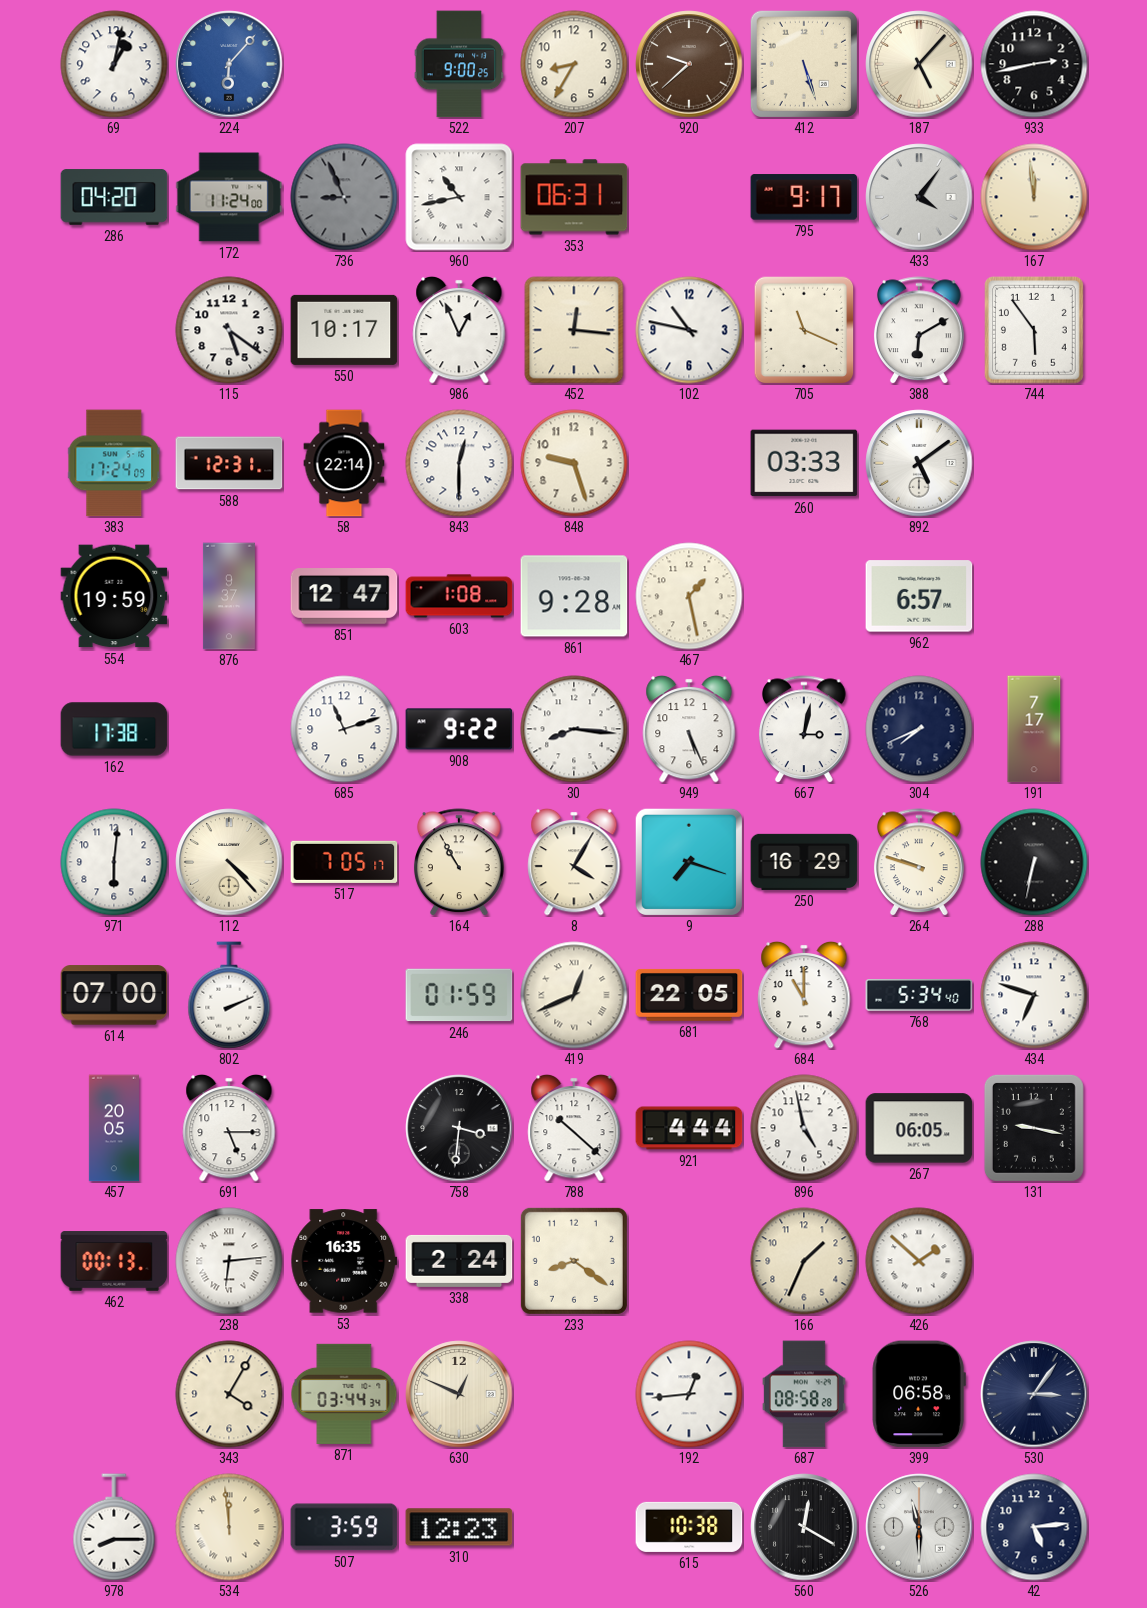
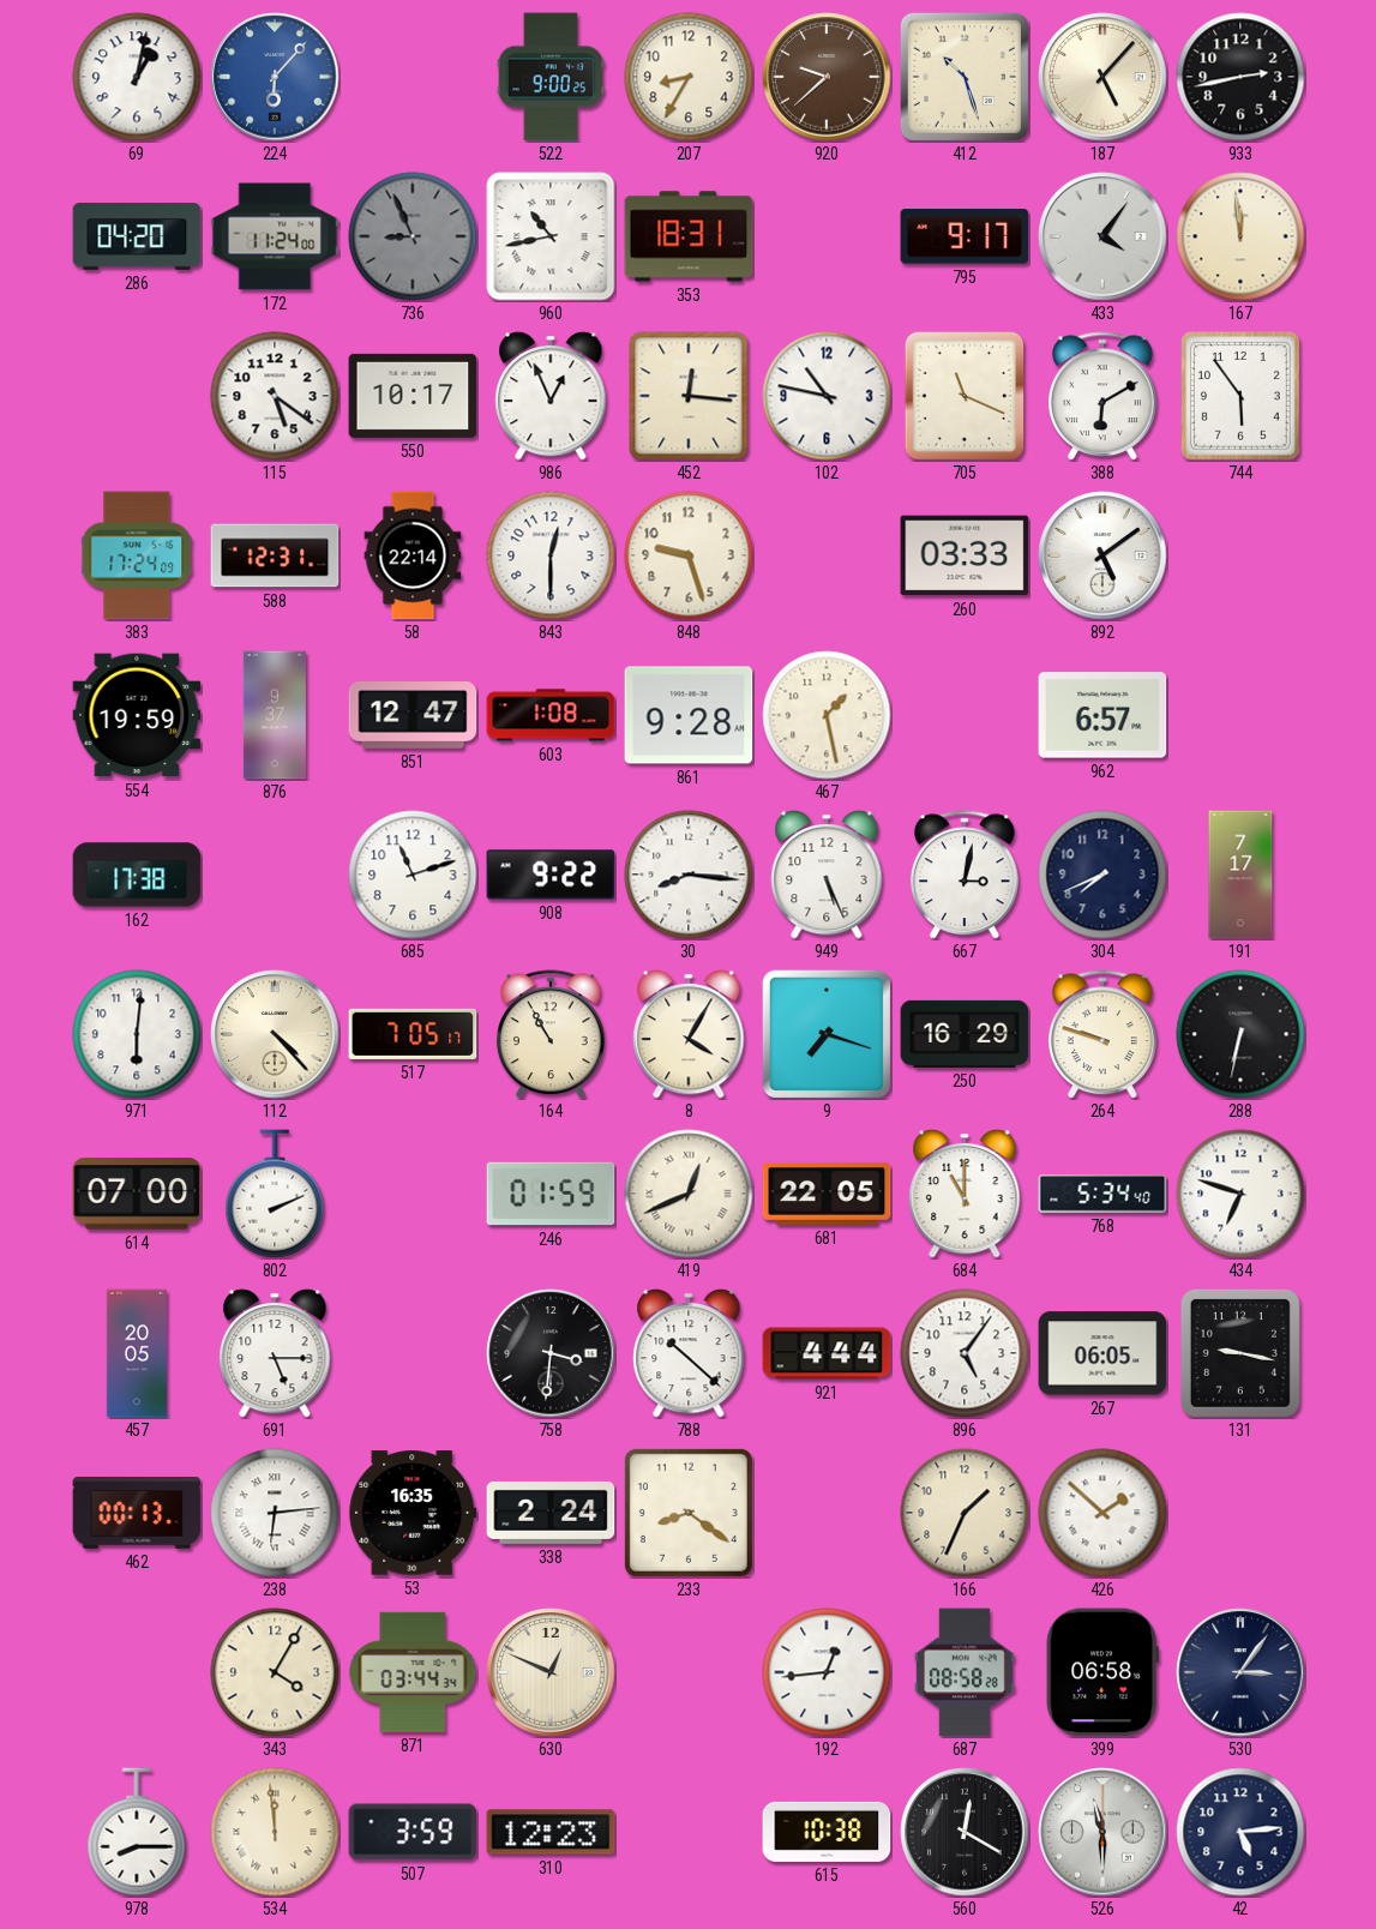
412: 5:27 -> 10:27 (965, 77)
353: 06:31 -> 18:31 (689, 236)
896: 4:58 -> 5:06 (965, 1353)
